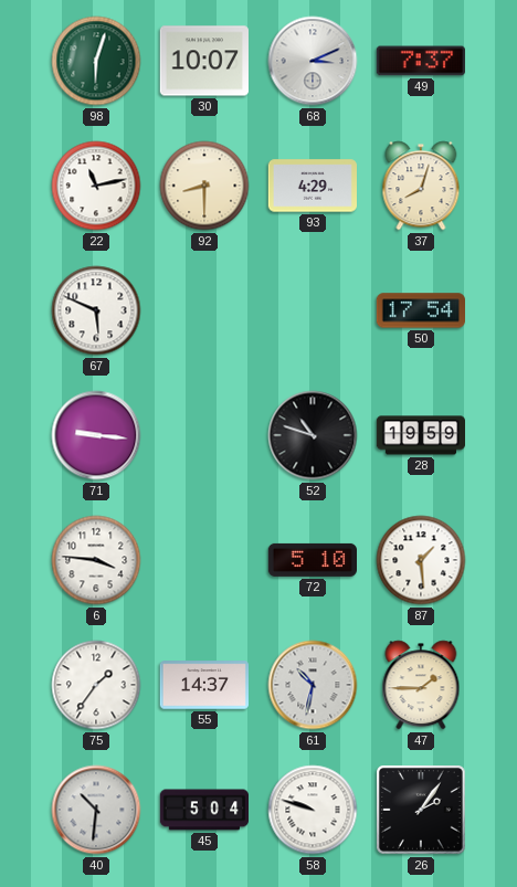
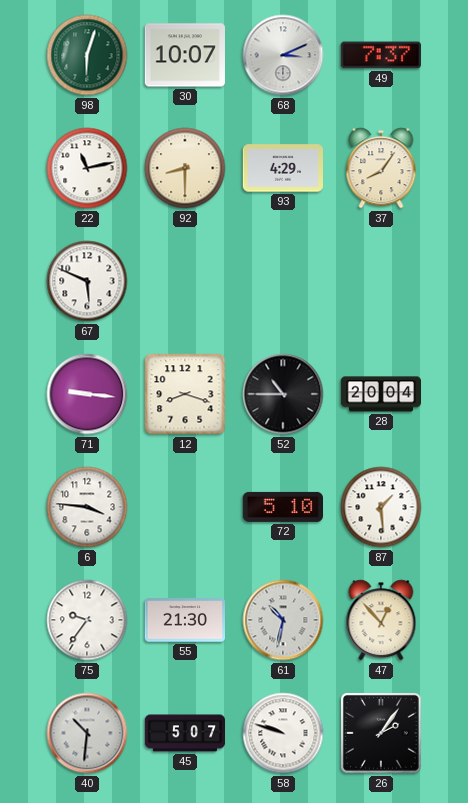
37: 8:03 -> 8:06 (381, 168)
50: 17:54 -> none (420, 310)
12: none -> 8:18 (185, 394)
52: 10:48 -> 10:45 (283, 394)
28: 19:59 -> 20:04 (380, 394)
75: 1:36 -> 9:36 (87, 620)
55: 14:37 -> 21:30 (184, 620)
47: 1:45 -> 12:53 (381, 620)
45: 5:04 -> 5:07 (184, 733)
